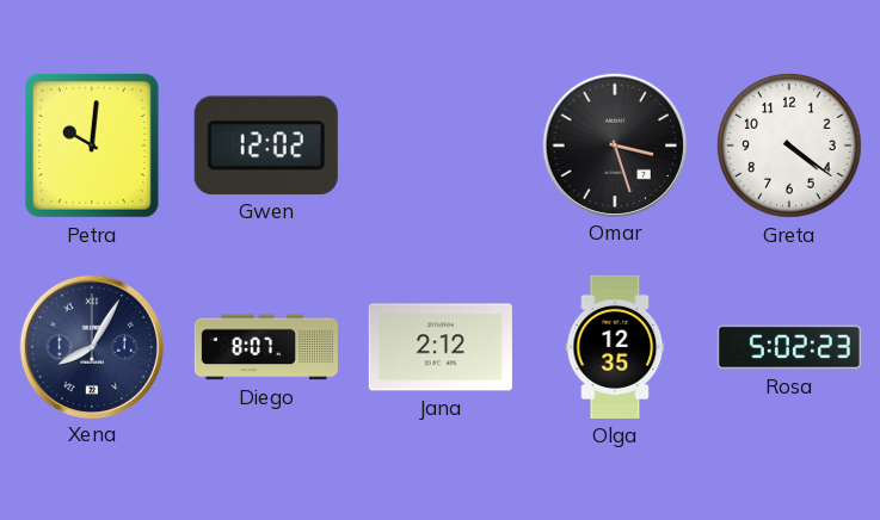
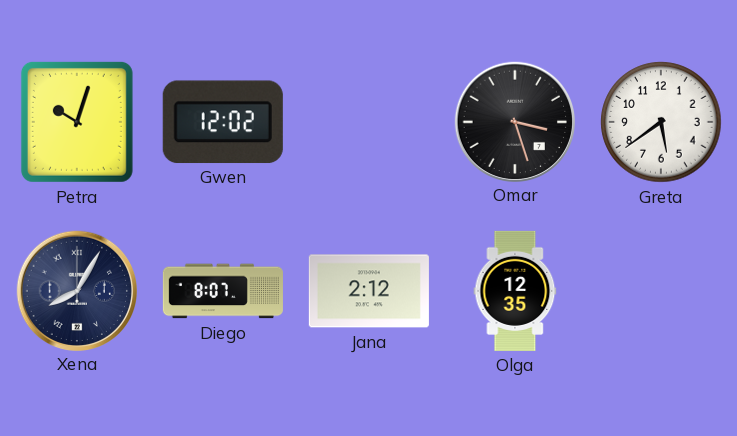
Petra: 10:01 -> 10:03 (77, 122)
Greta: 4:21 -> 5:39 (661, 122)
Rosa: 5:02 -> none (789, 347)
